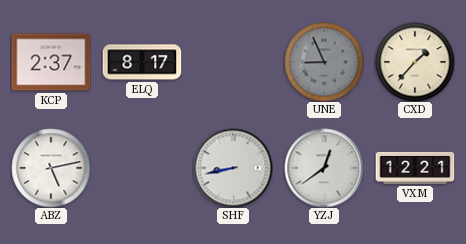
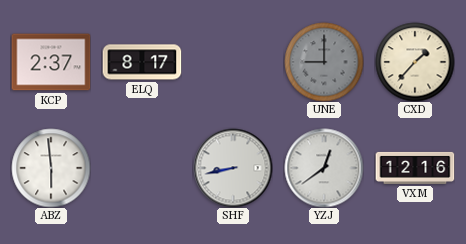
UNE: 8:56 -> 9:00 (324, 62)
ABZ: 5:13 -> 5:59 (51, 168)
VXM: 12:21 -> 12:16 (415, 168)
